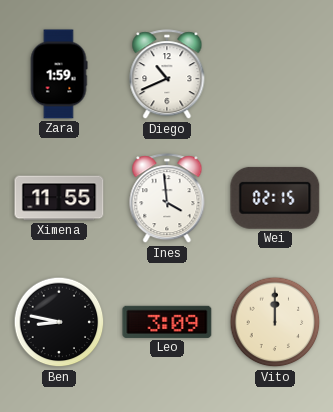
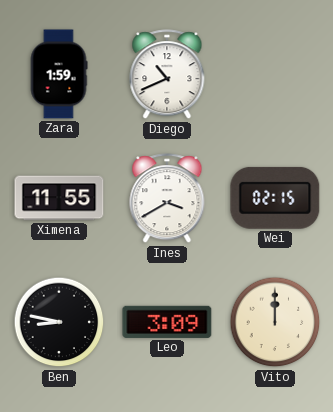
Ines: 3:59 -> 3:40 (167, 199)
